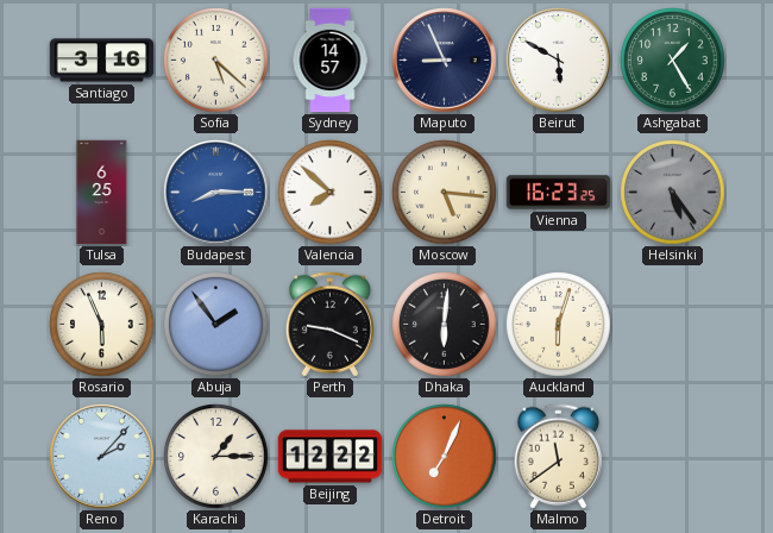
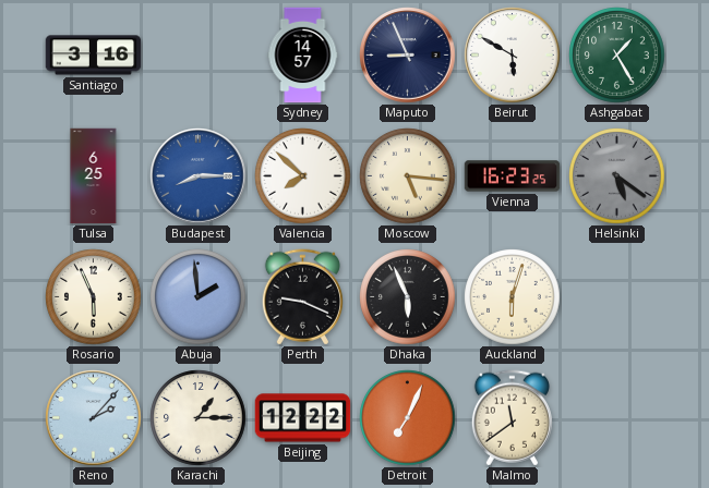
Sofia: 5:22 -> none (216, 61)
Helsinki: 5:24 -> 5:21 (617, 176)
Abuja: 1:54 -> 1:59 (199, 297)
Dhaka: 6:01 -> 5:56 (408, 297)
